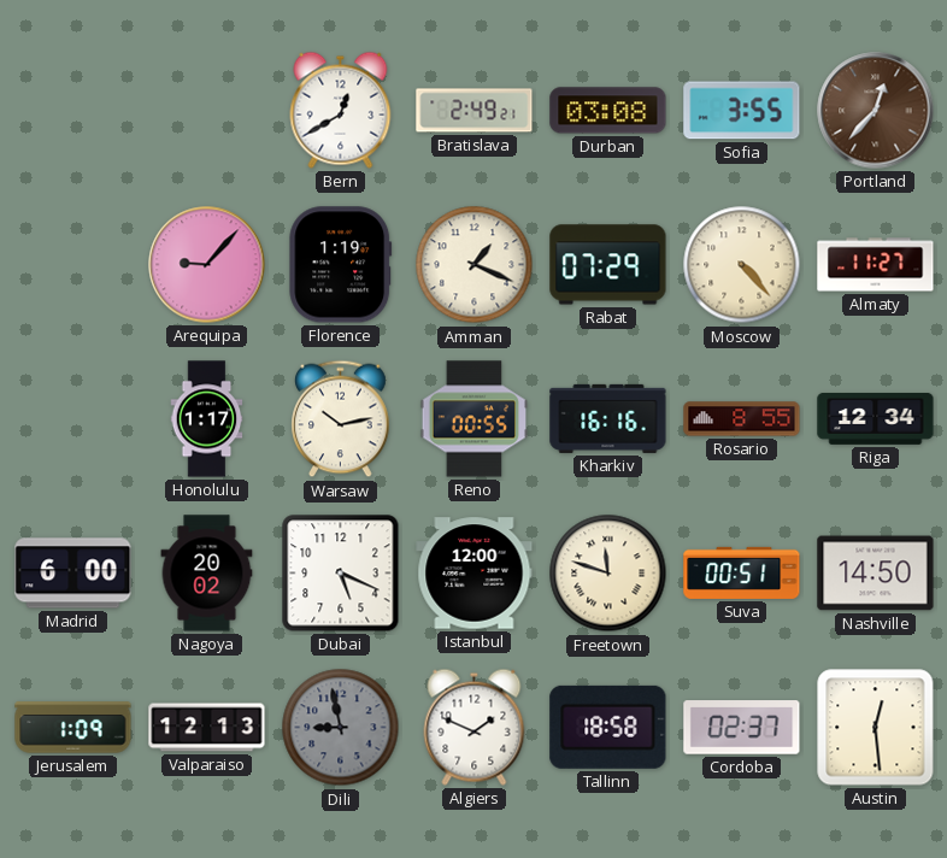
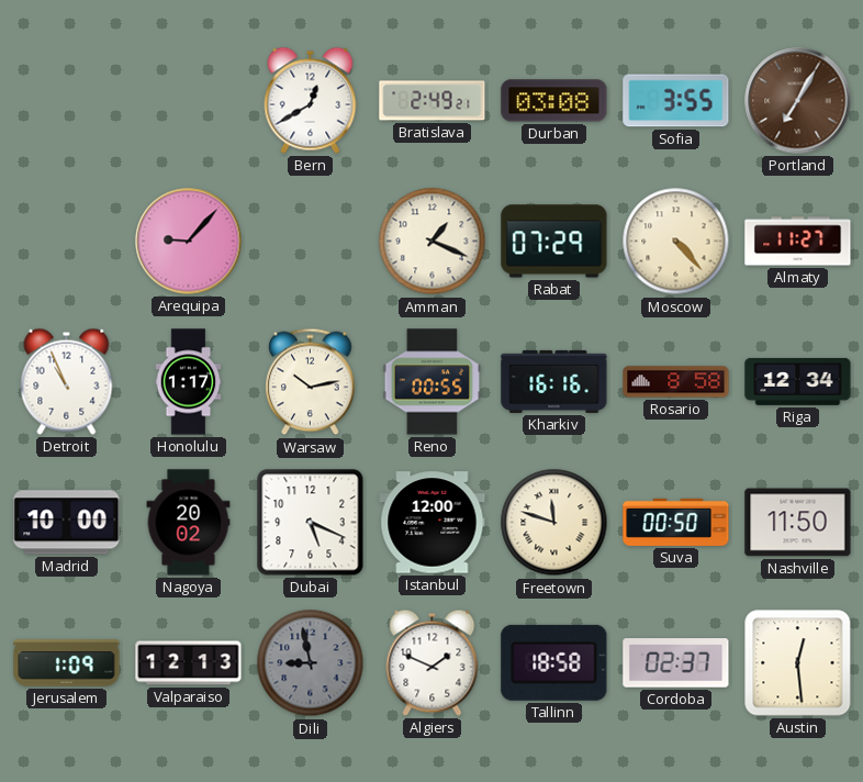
Portland: 12:37 -> 7:05 (798, 101)
Florence: 1:19 -> none (341, 265)
Detroit: none -> 10:56 (67, 381)
Rosario: 8:55 -> 8:58 (676, 382)
Madrid: 6:00 -> 10:00 (67, 523)
Suva: 00:51 -> 00:50 (676, 522)
Nashville: 14:50 -> 11:50 (798, 523)
